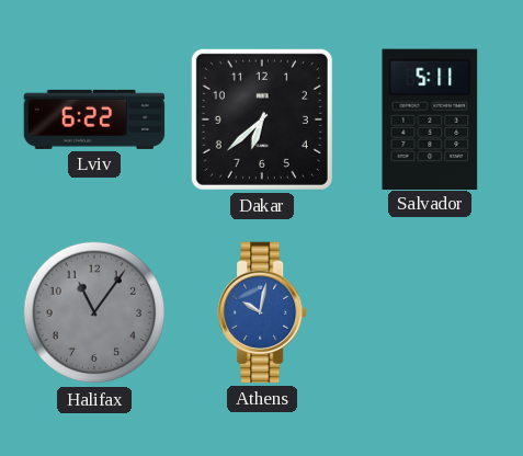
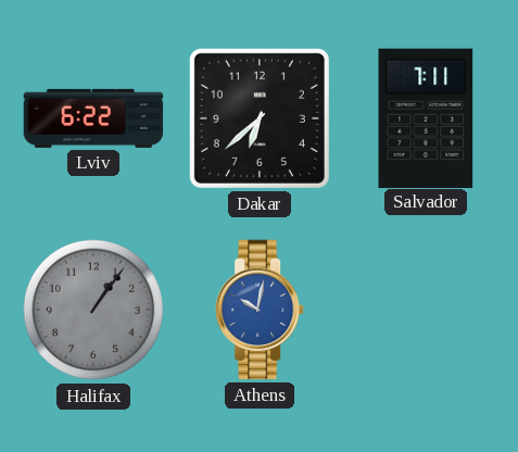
Salvador: 5:11 -> 7:11 (426, 117)
Halifax: 11:06 -> 1:06 (93, 310)
